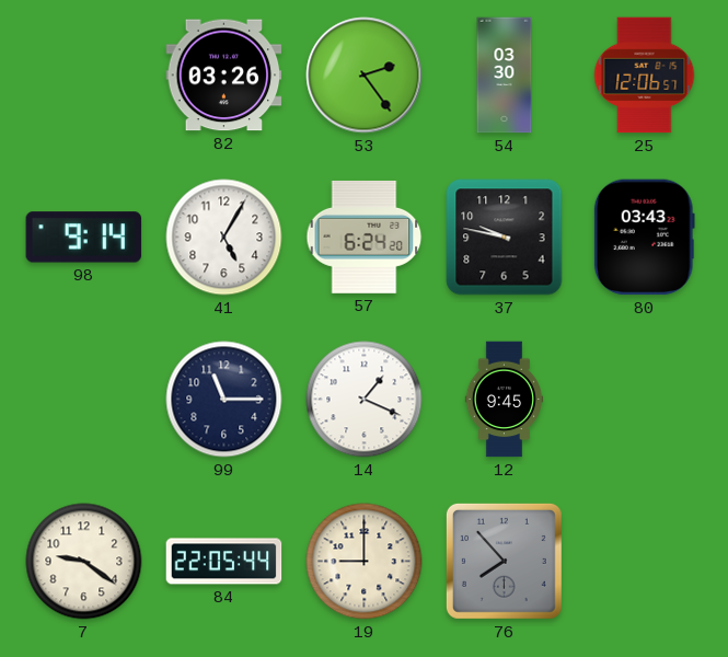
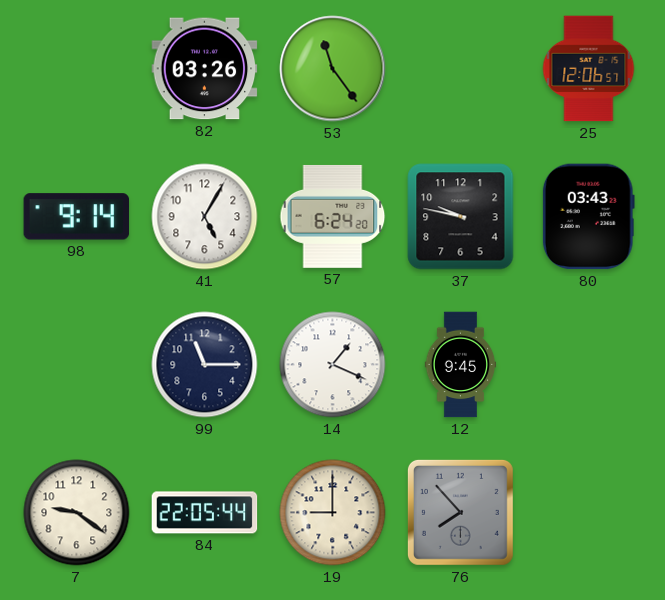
53: 2:24 -> 11:24 (333, 69)
54: 03:30 -> none (505, 76)
